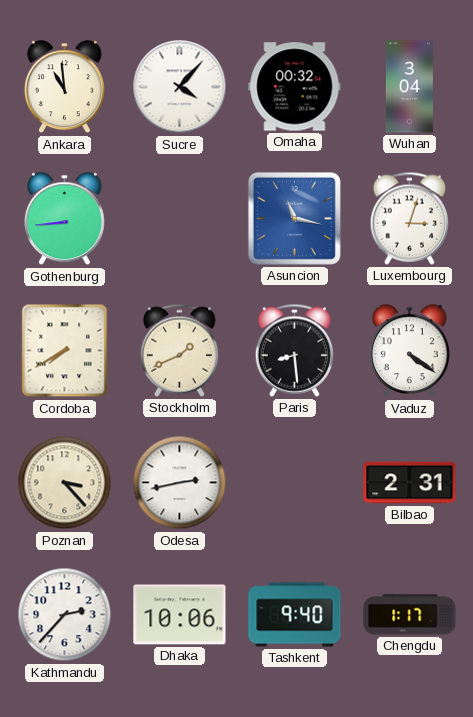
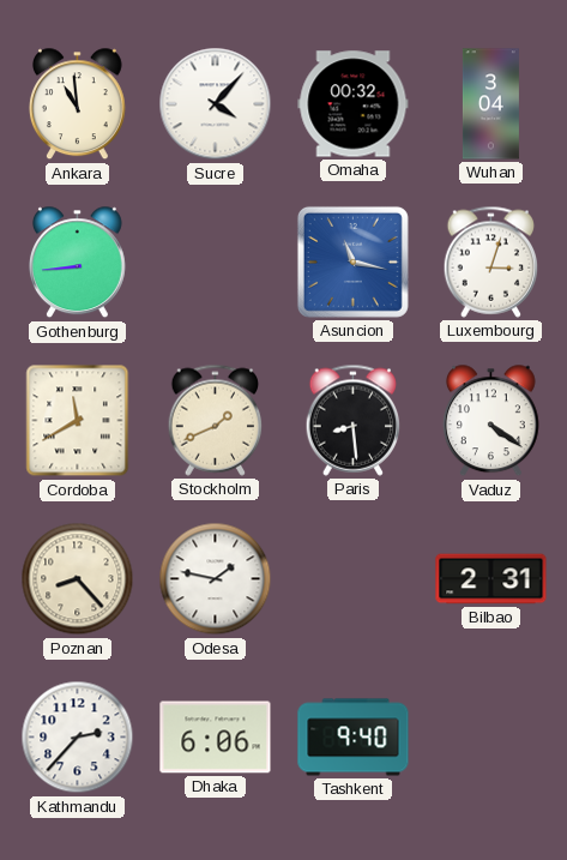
Cordoba: 7:40 -> 11:40 (78, 421)
Poznan: 3:23 -> 8:23 (78, 579)
Odesa: 2:43 -> 1:47 (216, 579)
Dhaka: 10:06 -> 6:06 (216, 738)
Chengdu: 1:17 -> none (410, 615)
